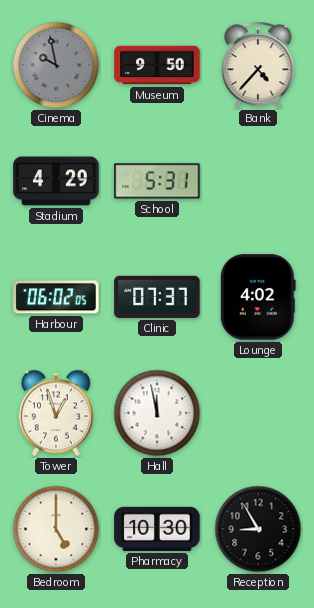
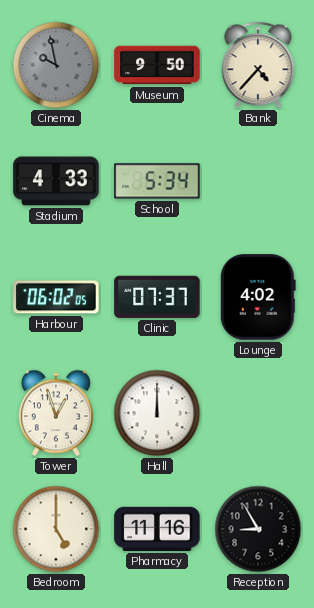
Stadium: 4:29 -> 4:33 (56, 181)
School: 5:31 -> 5:34 (157, 181)
Hall: 11:58 -> 12:00 (157, 413)
Pharmacy: 10:30 -> 11:16 (157, 529)
